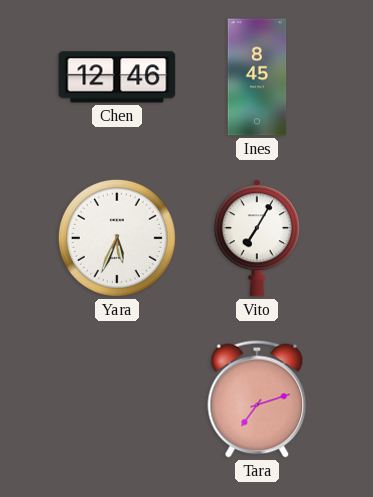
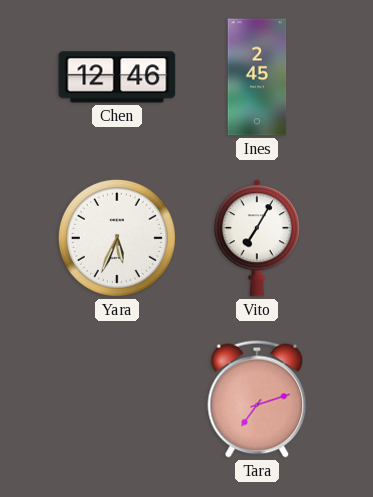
Ines: 8:45 -> 2:45 (257, 77)
